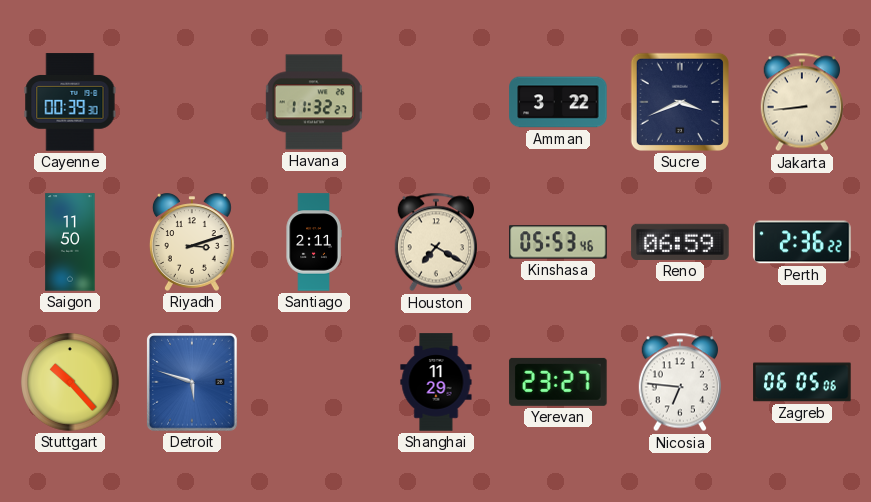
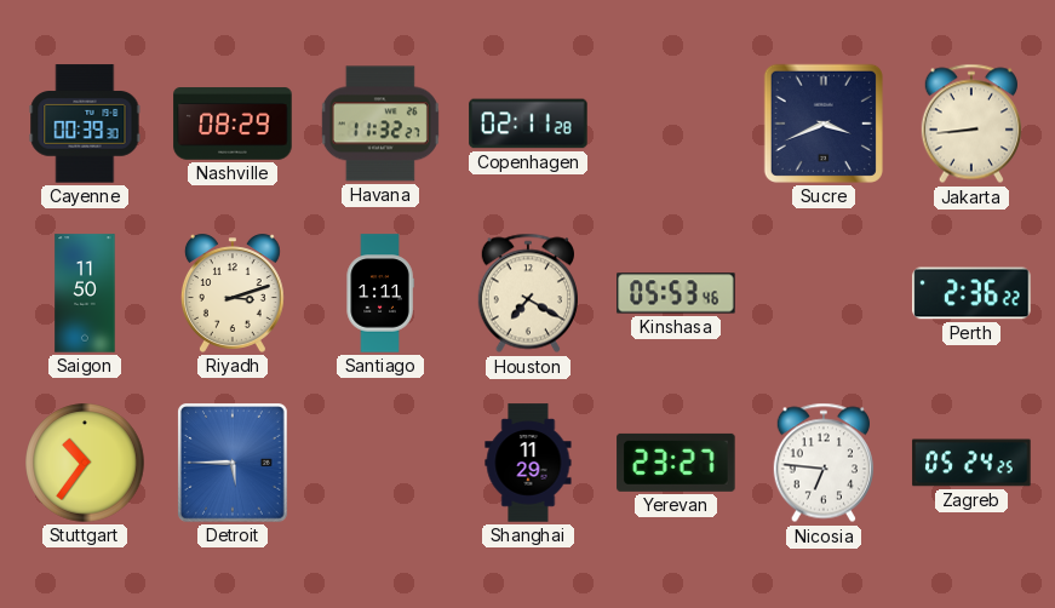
Nashville: none -> 08:29 (233, 124)
Copenhagen: none -> 02:11 (528, 124)
Amman: 3:22 -> none (558, 102)
Santiago: 2:11 -> 1:11 (380, 293)
Reno: 06:59 -> none (680, 242)
Stuttgart: 10:23 -> 10:36 (85, 463)
Detroit: 5:48 -> 5:45 (234, 464)
Zagreb: 06:05 -> 05:24 (971, 463)
